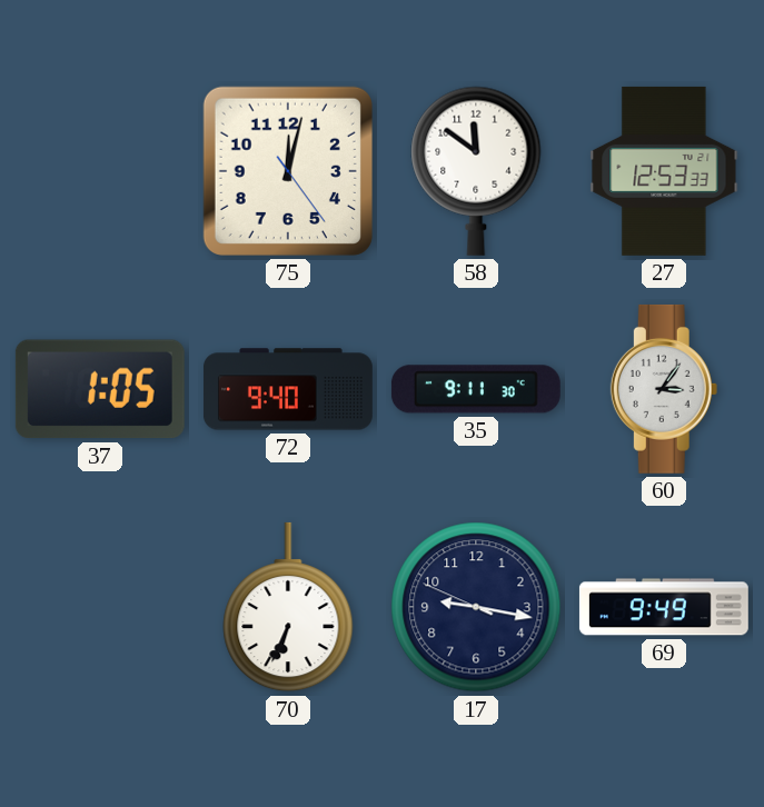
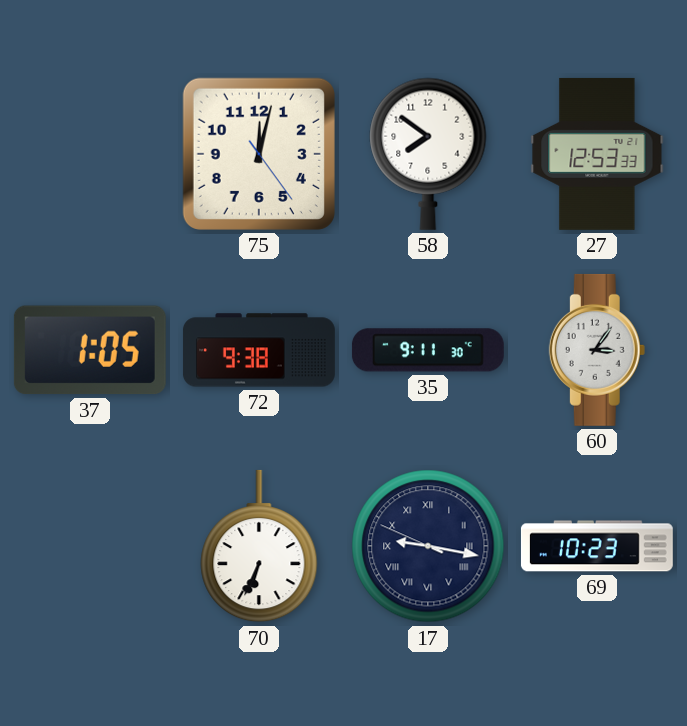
58: 11:51 -> 7:51 (428, 154)
72: 9:40 -> 9:38 (259, 350)
17 numerals: Arabic -> Roman (428, 546)
69: 9:49 -> 10:23 (597, 546)
